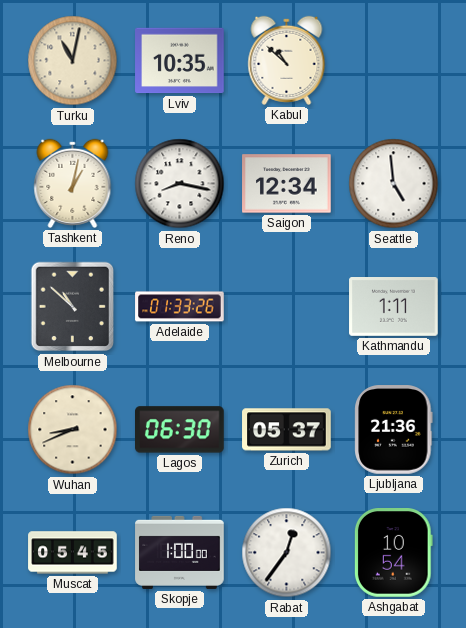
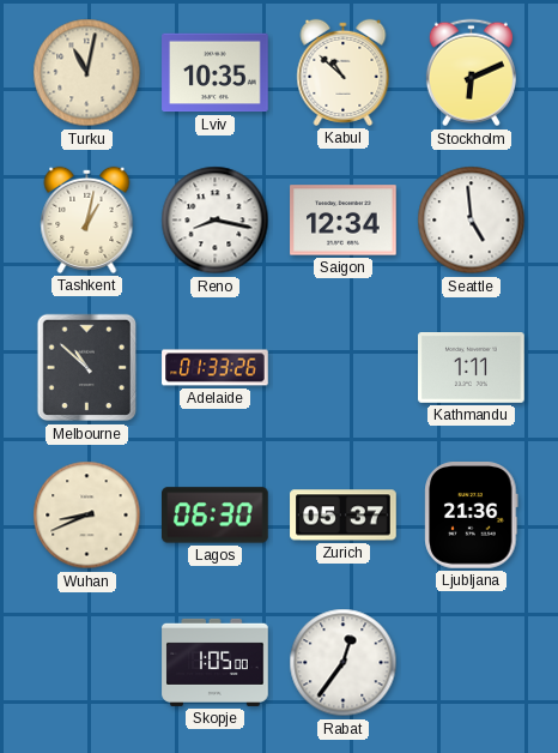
Stockholm: none -> 6:11 (471, 73)
Muscat: 05:45 -> none (73, 553)
Skopje: 1:00 -> 1:05 (216, 662)
Ashgabat: 10:54 -> none (393, 553)
